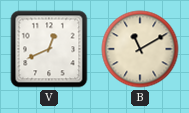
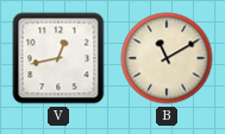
V: 12:41 -> 12:43 (58, 58)
